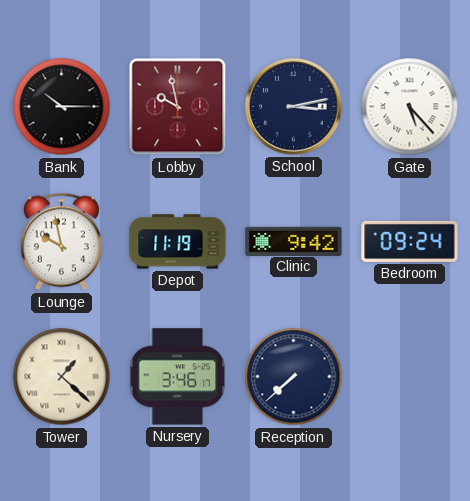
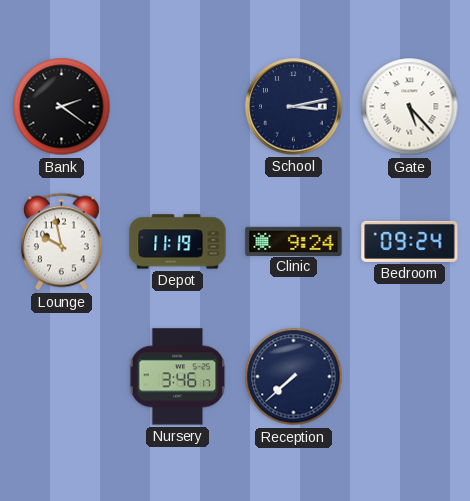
Bank: 10:15 -> 2:21 (62, 107)
Lobby: 9:58 -> none (178, 107)
Clinic: 9:42 -> 9:24 (294, 241)
Tower: 1:22 -> none (62, 377)
